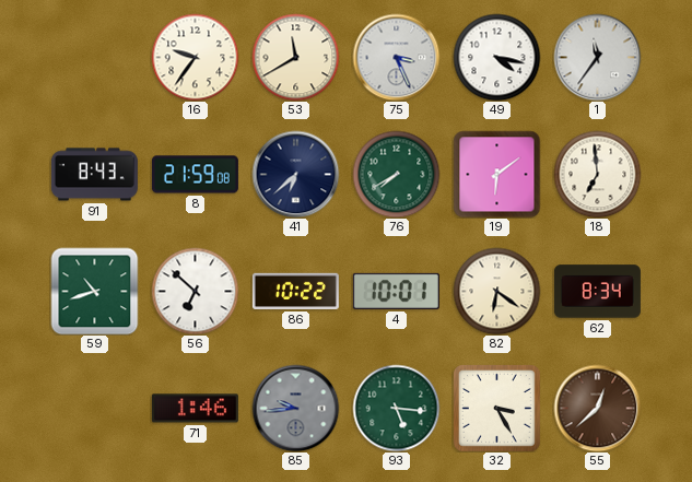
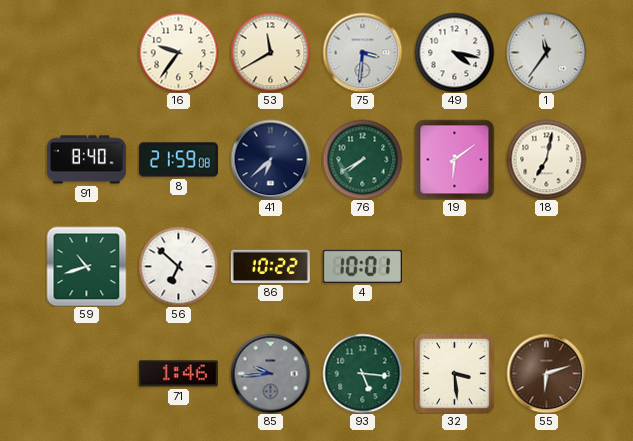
75: 3:26 -> 3:31 (362, 52)
91: 8:43 -> 8:40 (86, 160)
18: 6:59 -> 7:02 (546, 159)
82: 6:21 -> none (496, 291)
62: 8:34 -> none (597, 292)
32: 3:25 -> 3:29 (455, 374)
55: 12:38 -> 6:12 (546, 373)
